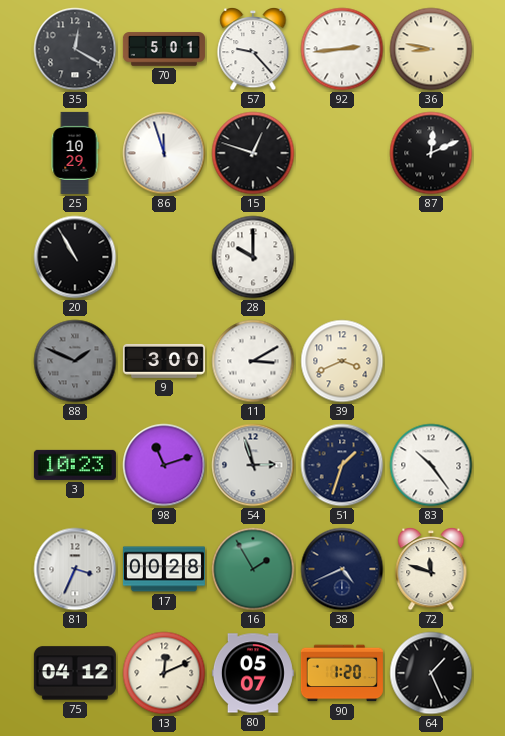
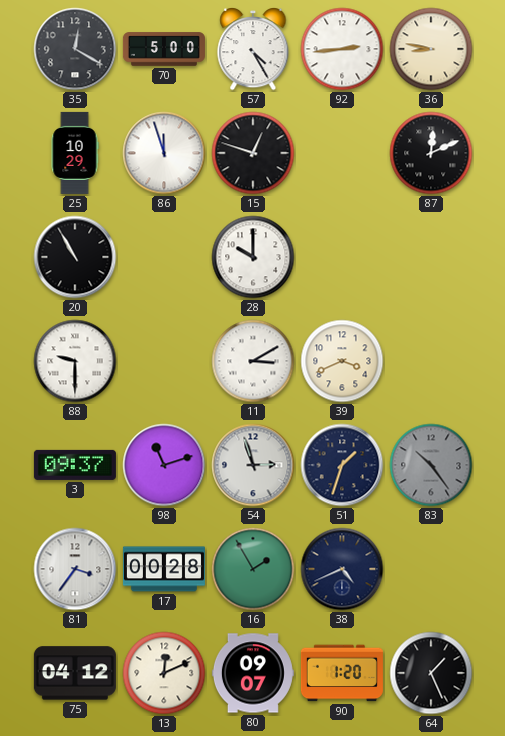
70: 5:01 -> 5:00 (164, 49)
57: 9:23 -> 4:25 (253, 50)
88: 1:49 -> 9:30 (75, 361)
88 dial: grey -> white (75, 361)
9: 3:00 -> none (164, 361)
3: 10:23 -> 09:37 (75, 465)
83 dial: white -> grey (431, 465)
81: 3:34 -> 3:36 (75, 569)
72: 11:48 -> none (431, 570)
80: 05:07 -> 09:07 (253, 673)
